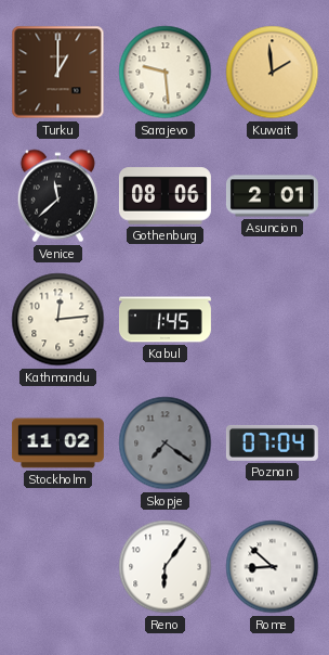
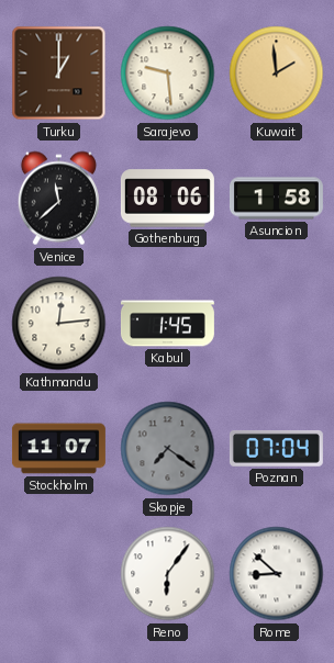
Asuncion: 2:01 -> 1:58 (276, 199)
Stockholm: 11:02 -> 11:07 (58, 449)
